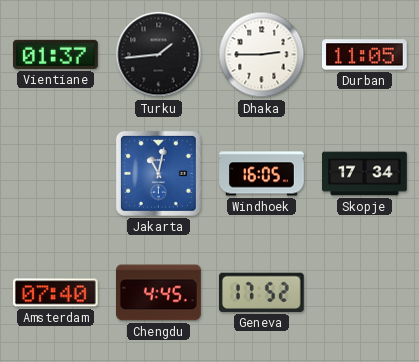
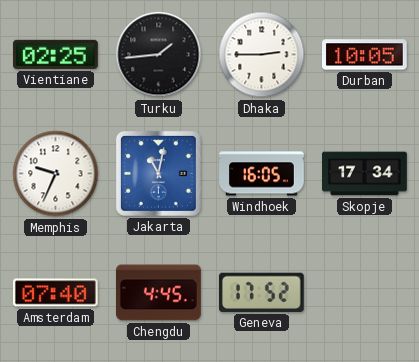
Vientiane: 01:37 -> 02:25 (56, 54)
Durban: 11:05 -> 10:05 (365, 55)
Memphis: none -> 9:34 (56, 174)
